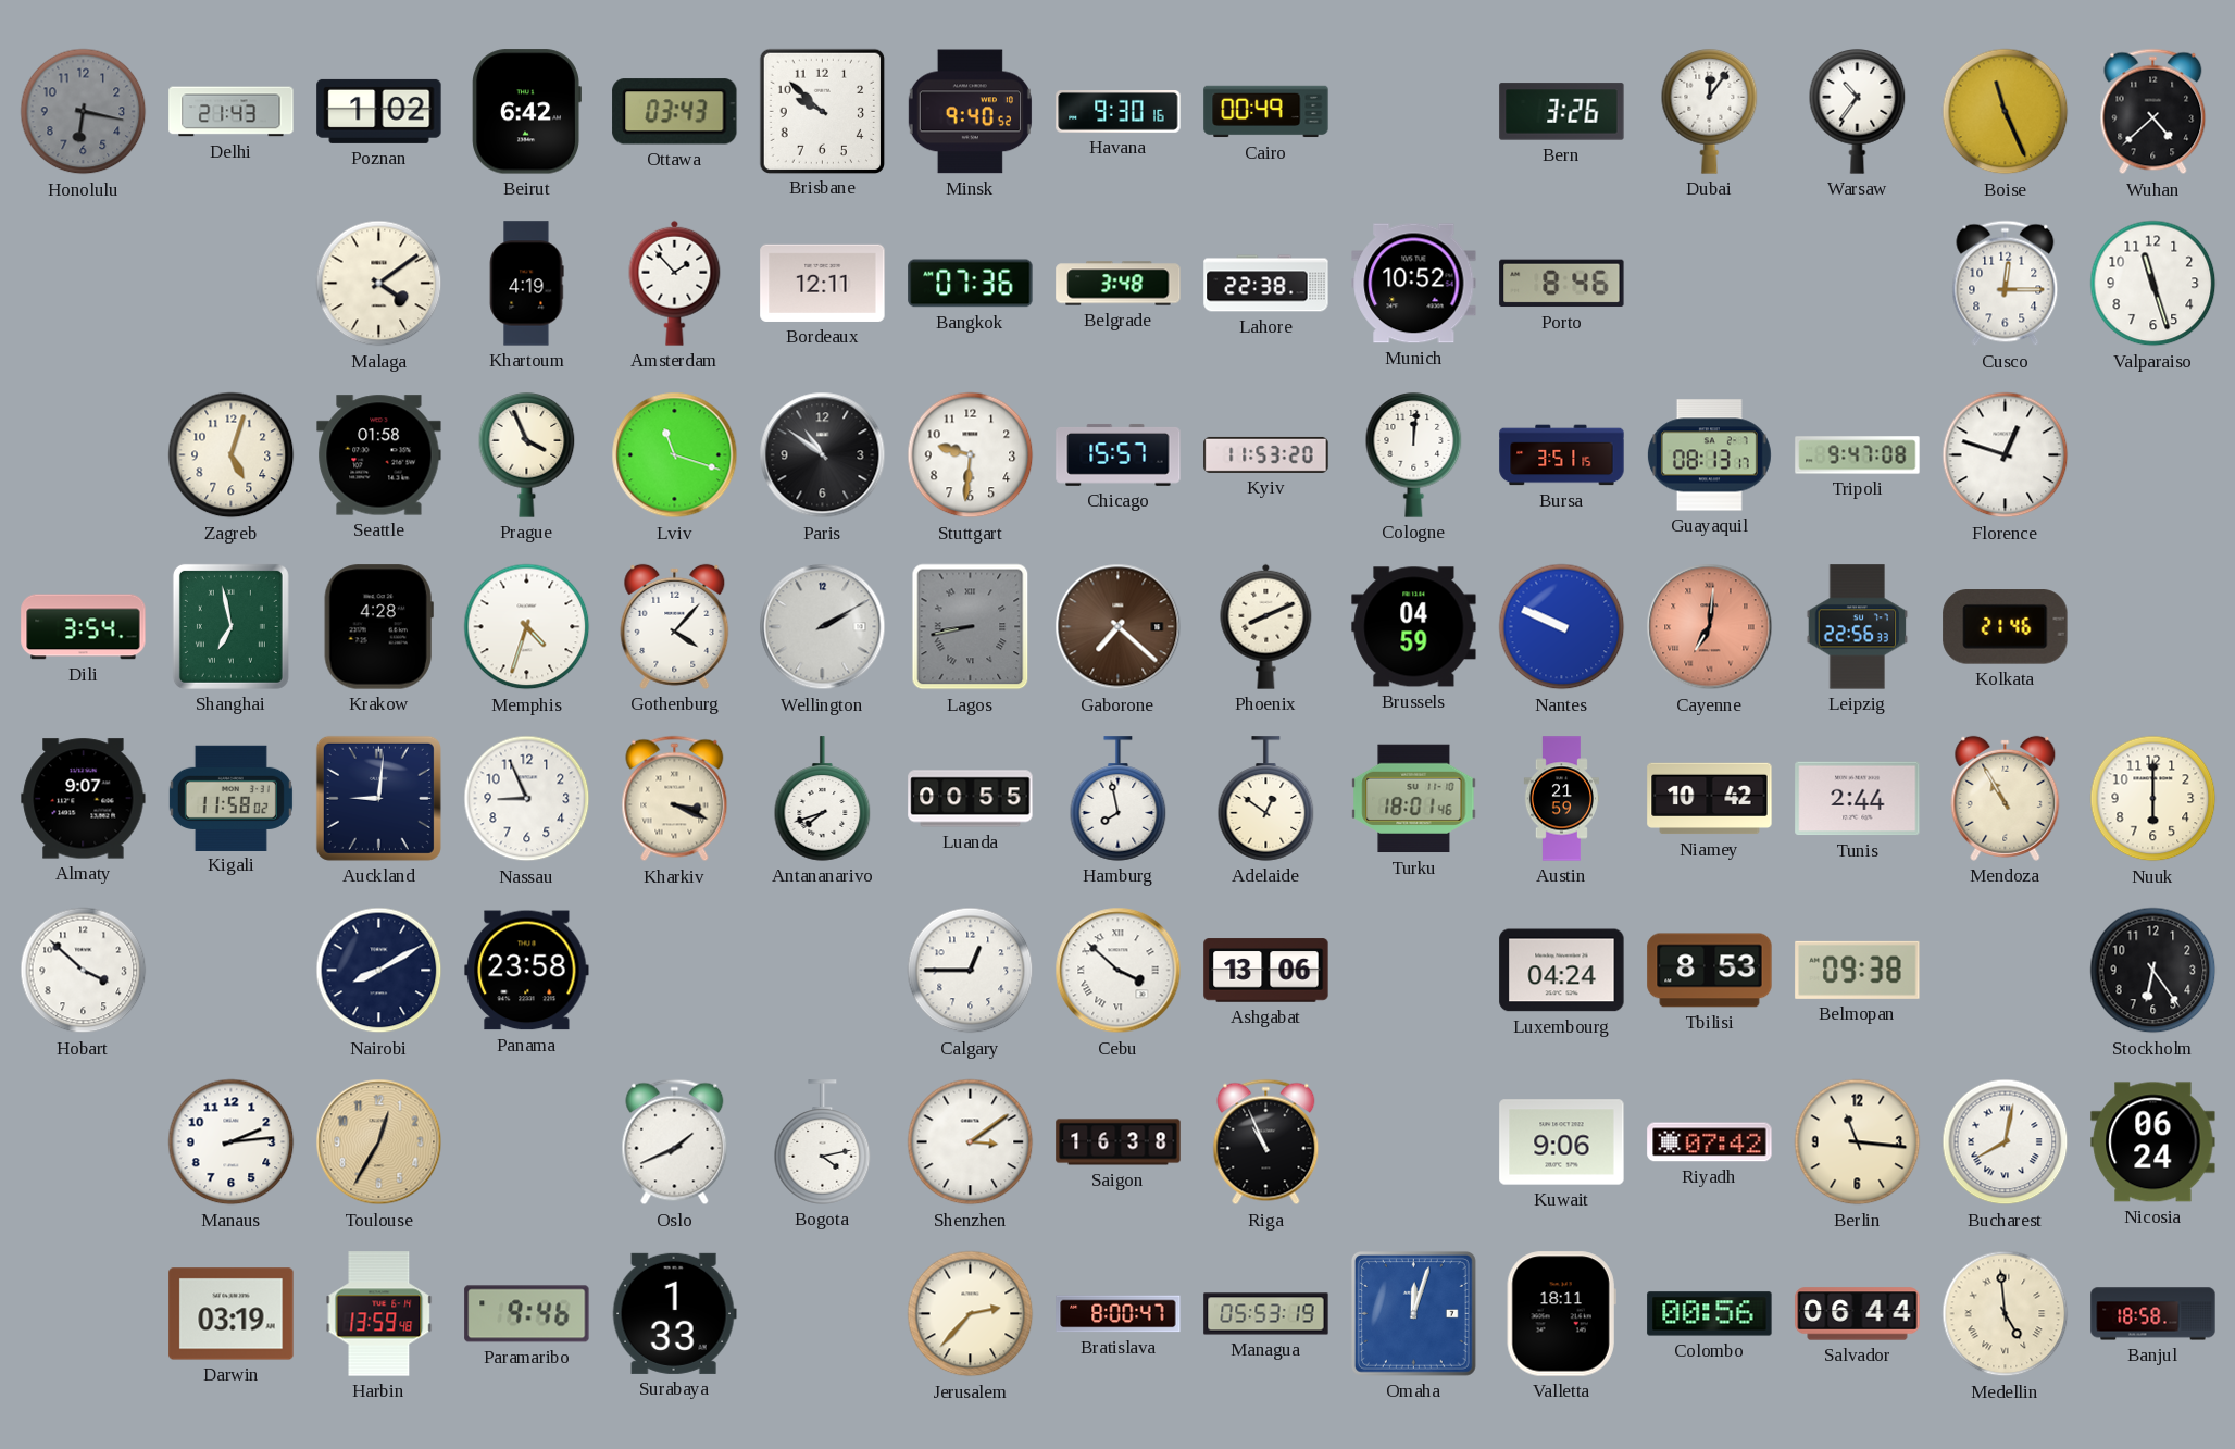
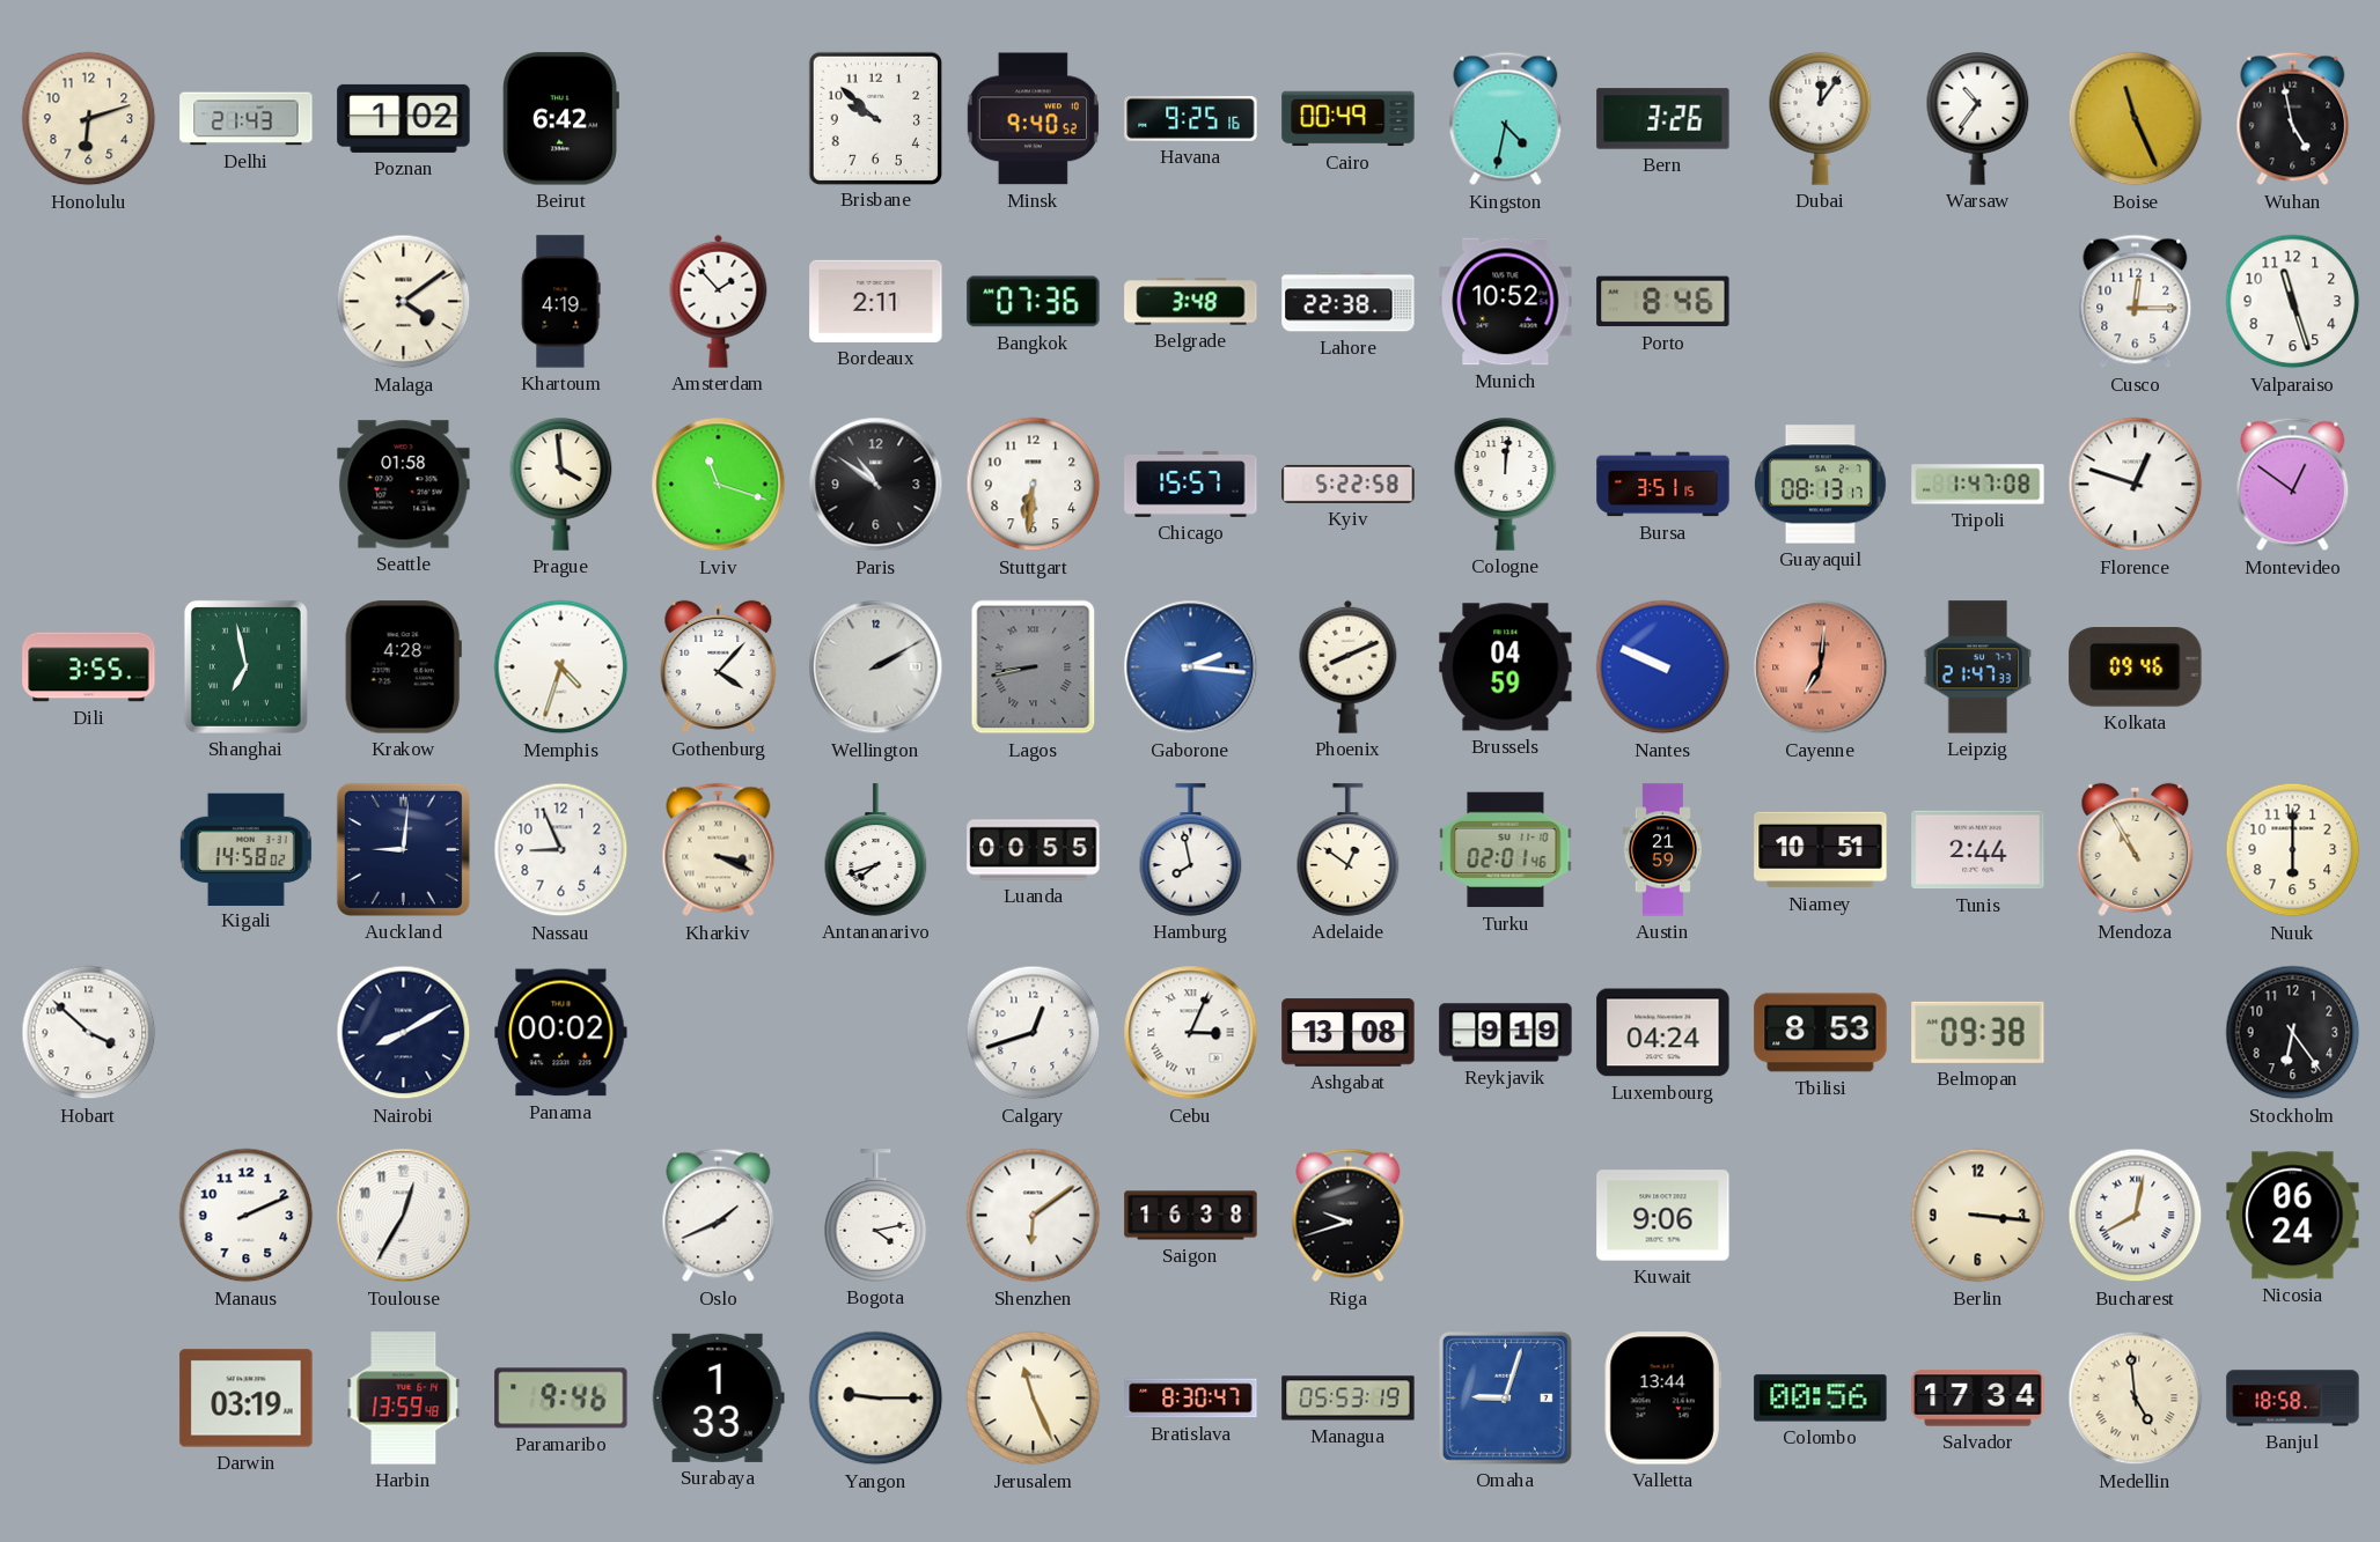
Honolulu: 6:17 -> 6:12 (89, 119)
Honolulu dial: grey -> cream (89, 119)
Ottawa: 03:43 -> none (675, 112)
Havana: 9:30 -> 9:25 (1191, 119)
Kingston: none -> 4:32 (1506, 119)
Wuhan: 4:38 -> 4:58 (2293, 119)
Bordeaux: 12:11 -> 2:11 (876, 301)
Zagreb: 5:03 -> none (232, 455)
Prague: 3:56 -> 3:59 (561, 485)
Stuttgart: 9:31 -> 6:31 (1034, 485)
Kyiv: 11:53 -> 5:22 (1349, 484)
Tripoli: 9:47 -> 1:47 (1978, 485)
Montevideo: none -> 12:51 (2293, 485)
Dili: 3:54 -> 3:55 (89, 667)
Gaborone: 7:22 -> 2:16 (1191, 667)
Gaborone dial: brown -> blue (1191, 667)
Leipzig: 22:56 -> 21:47 (1978, 667)
Kolkata: 21:46 -> 09:46 (2136, 667)
Almaty: 9:07 -> none (84, 799)
Kigali: 11:58 -> 14:58 (245, 849)
Turku: 18:01 -> 02:01 (1506, 850)
Niamey: 10:42 -> 10:51 (1821, 850)
Panama: 23:58 -> 00:02 (561, 1033)
Calgary: 12:45 -> 12:42 (1034, 1033)
Cebu: 3:52 -> 3:04 (1191, 1033)
Ashgabat: 13:06 -> 13:08 (1349, 1033)
Reykjavik: none -> 9:19 (1506, 1033)
Manaus: 2:14 -> 2:11 (247, 1216)
Toulouse dial: champagne -> white (404, 1216)
Shenzhen: 3:09 -> 6:09 (1034, 1216)
Riga: 10:56 -> 9:42 (1349, 1216)
Riyadh: 07:42 -> none (1710, 1142)
Berlin: 11:16 -> 3:16 (1978, 1216)
Yangon: none -> 9:15 (876, 1399)
Jerusalem: 2:37 -> 11:26 (1034, 1399)
Bratislava: 8:00 -> 8:30 (1191, 1399)
Omaha: 12:03 -> 9:03 (1505, 1397)
Valletta: 18:11 -> 13:44 (1662, 1399)
Salvador: 06:44 -> 17:34 (1978, 1399)
